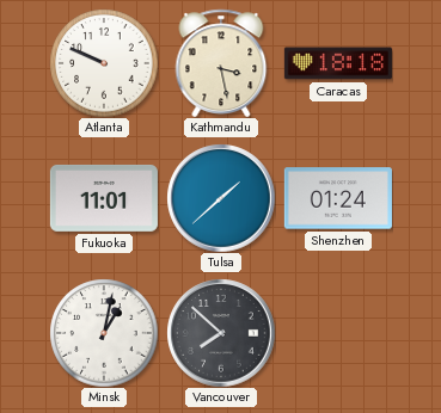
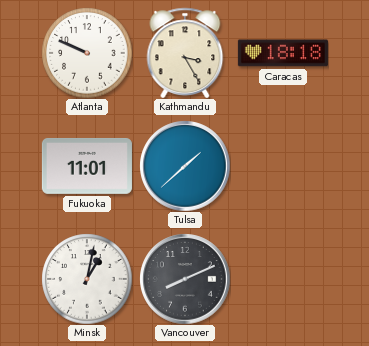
Kathmandu: 3:28 -> 3:25 (185, 53)
Shenzhen: 01:24 -> none (338, 198)
Vancouver: 7:52 -> 8:11 (185, 279)
